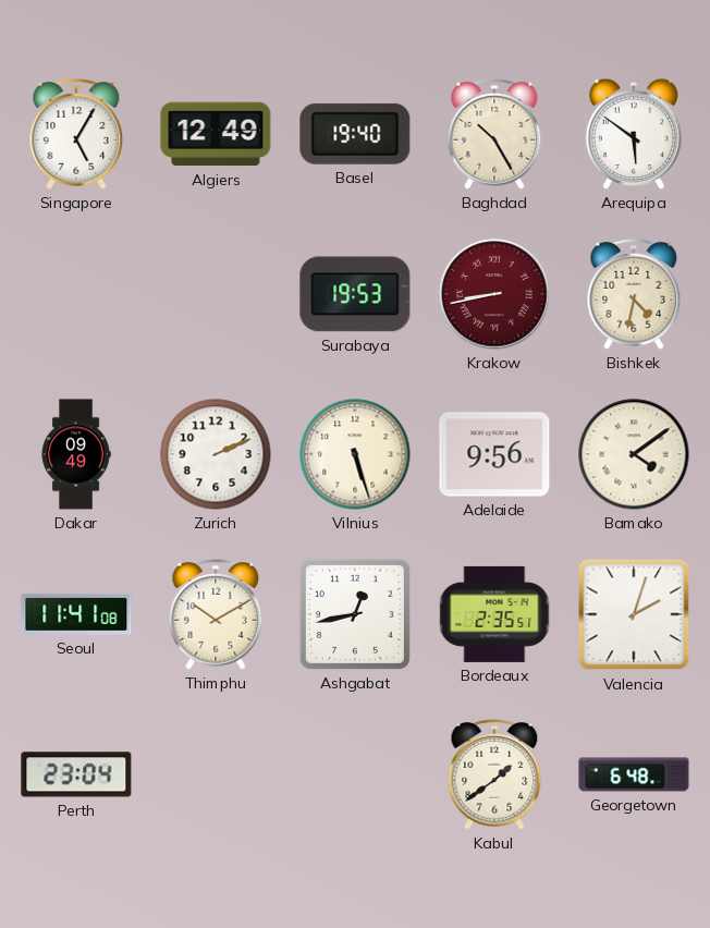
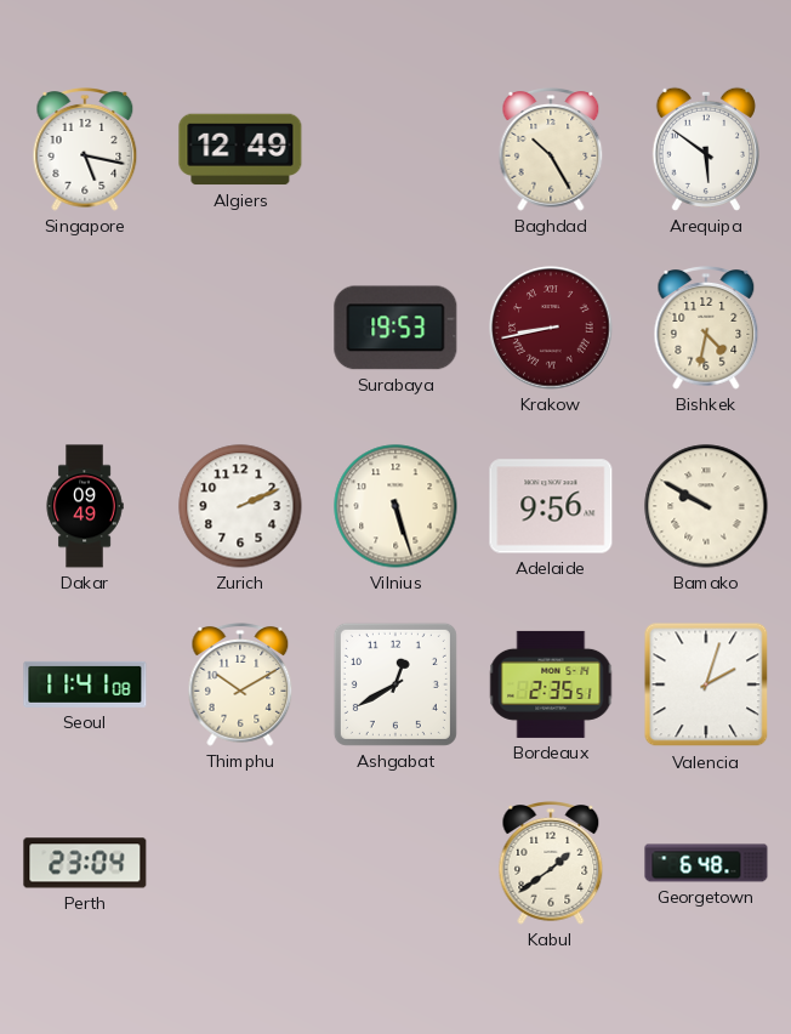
Singapore: 5:05 -> 5:17 (85, 150)
Basel: 19:40 -> none (355, 134)
Bamako: 4:09 -> 9:50 (706, 506)
Ashgabat: 12:43 -> 12:40 (395, 684)
